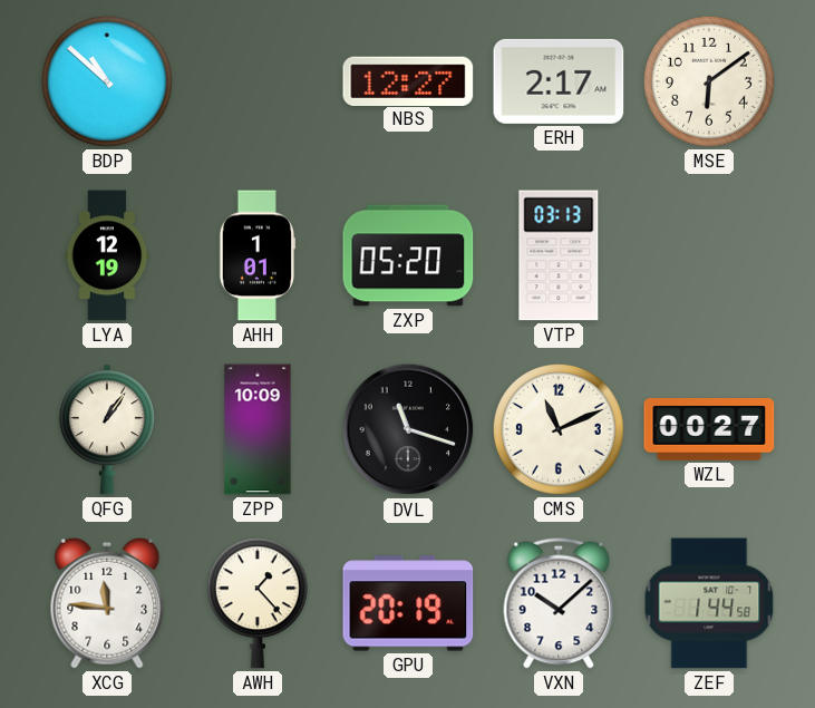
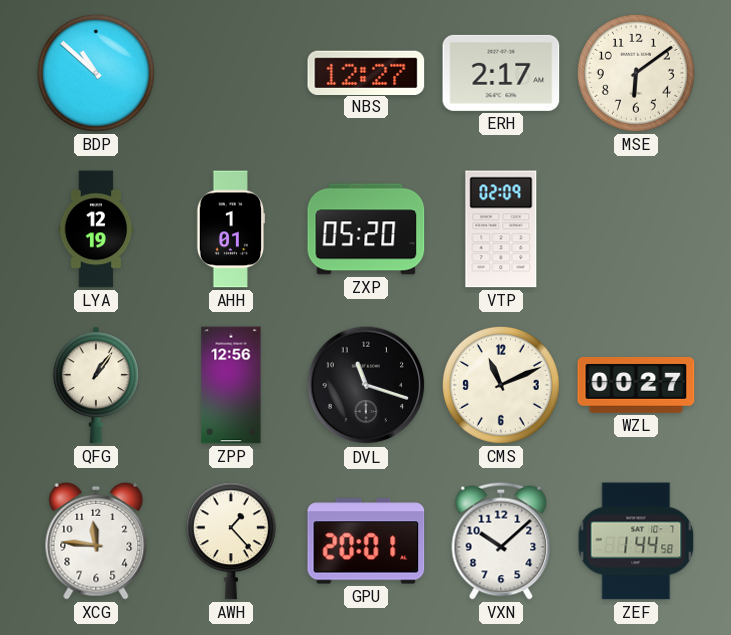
VTP: 03:13 -> 02:09 (501, 229)
ZPP: 10:09 -> 12:56 (231, 385)
GPU: 20:19 -> 20:01 (366, 541)
